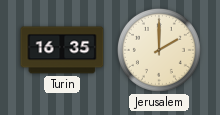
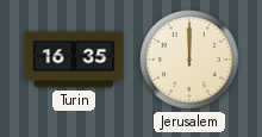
Jerusalem: 2:00 -> 12:00 (189, 60)
